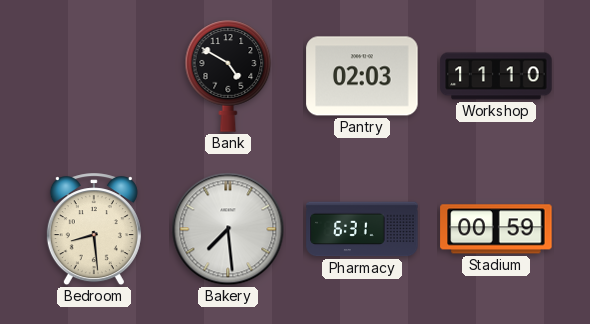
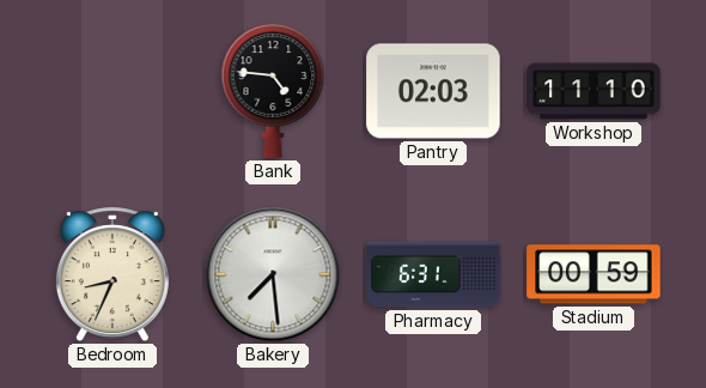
Bank: 4:50 -> 4:46 (273, 91)
Bedroom: 8:29 -> 8:34 (112, 275)
